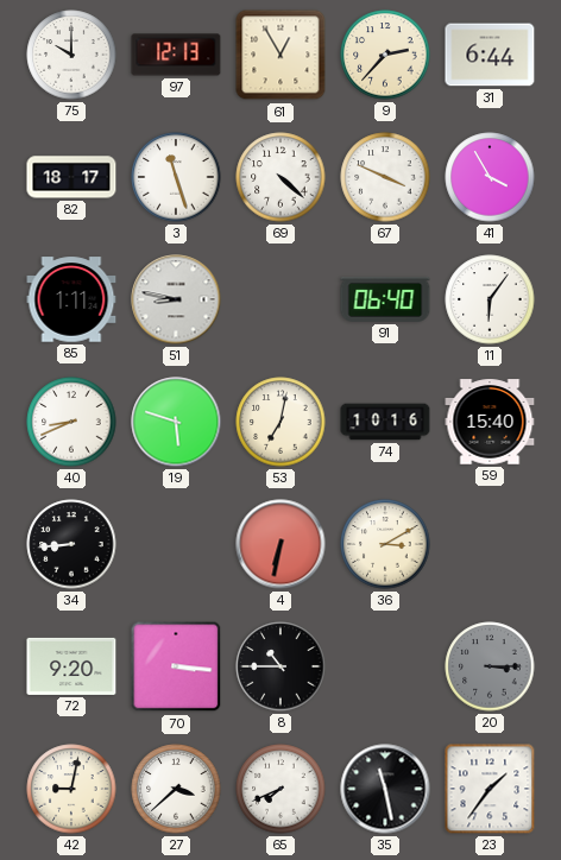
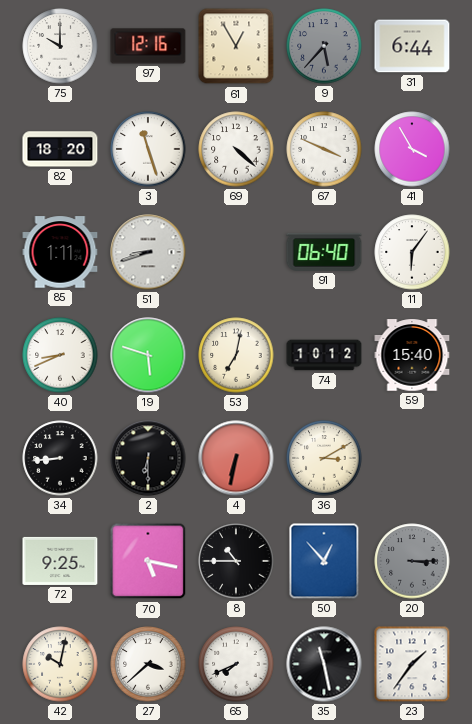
97: 12:13 -> 12:16 (148, 46)
9: 2:37 -> 5:37 (324, 46)
9 dial: cream -> grey (324, 46)
82: 18:17 -> 18:20 (60, 149)
51: 8:47 -> 8:42 (148, 252)
74: 10:16 -> 10:12 (324, 355)
2: none -> 6:30 (148, 458)
72: 9:20 -> 9:25 (60, 561)
70: 3:16 -> 5:17 (148, 561)
50: none -> 12:53 (324, 561)
42: 9:02 -> 10:02 (60, 664)
